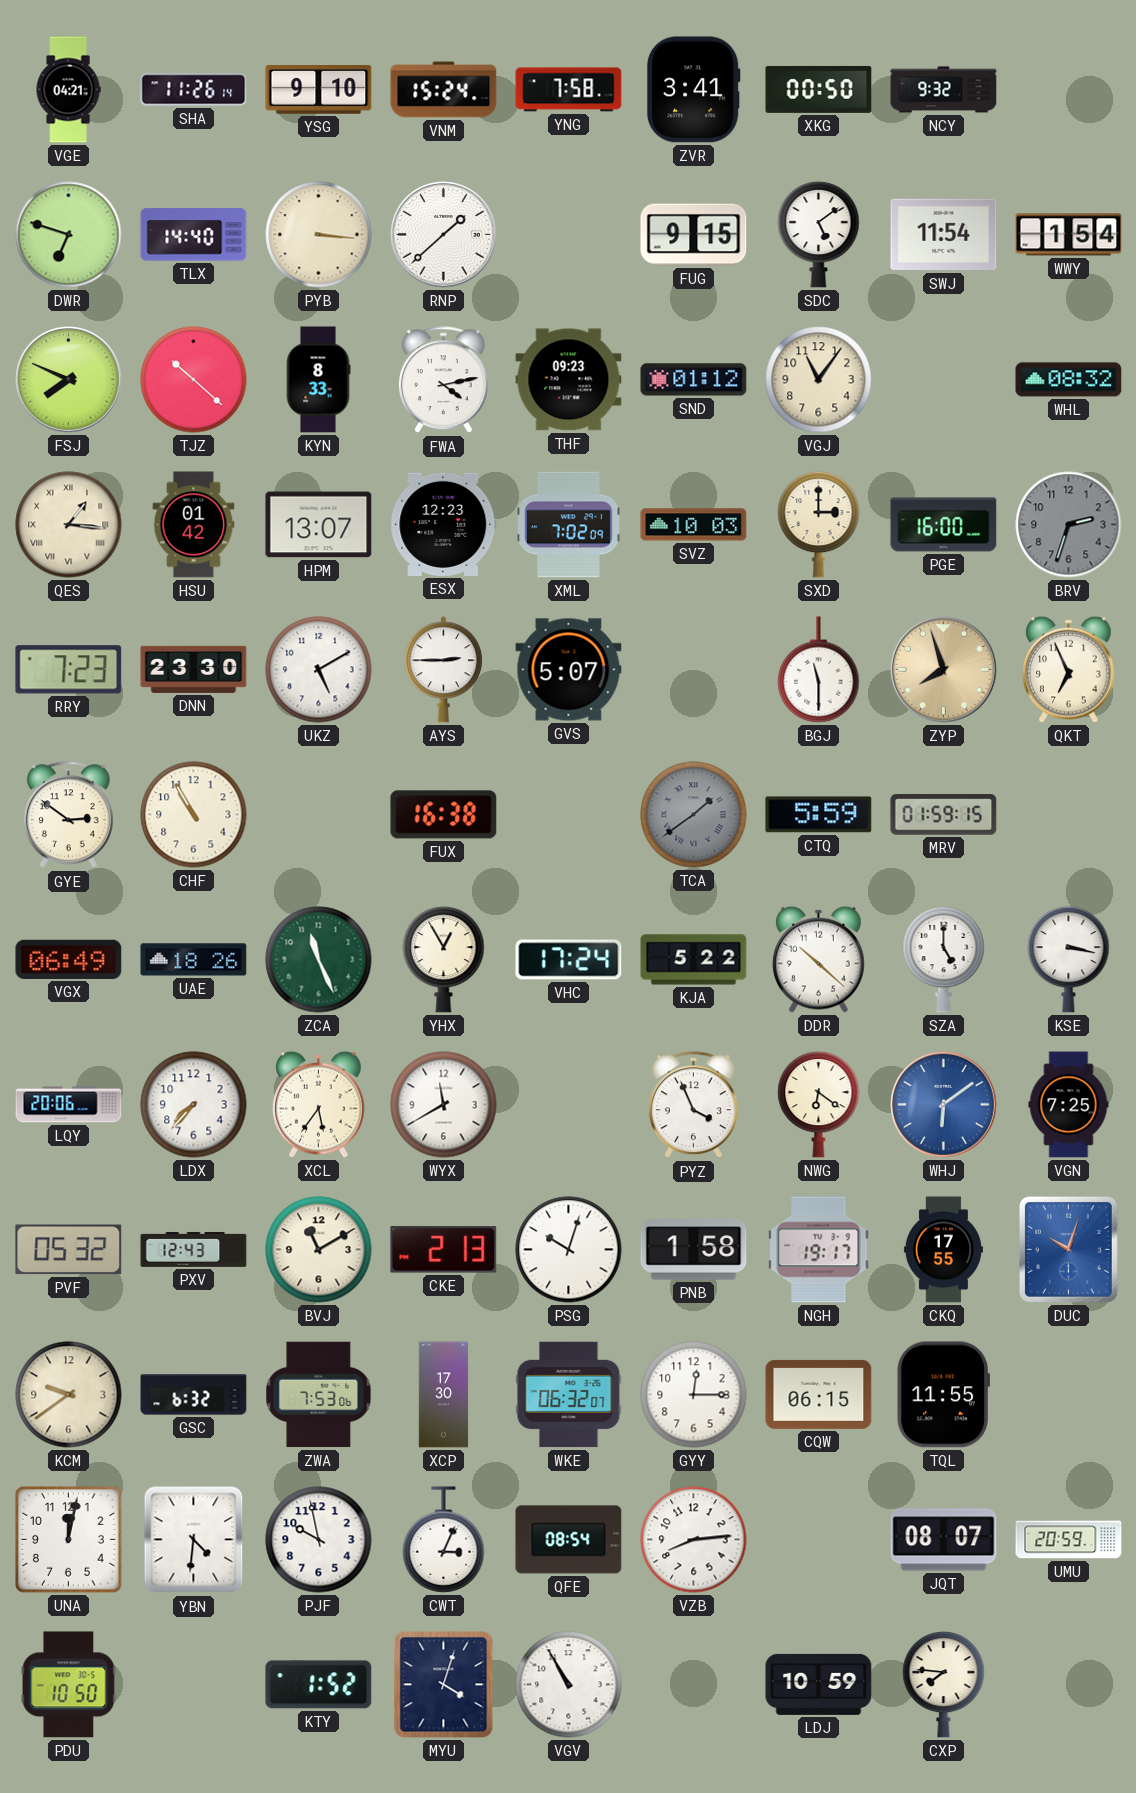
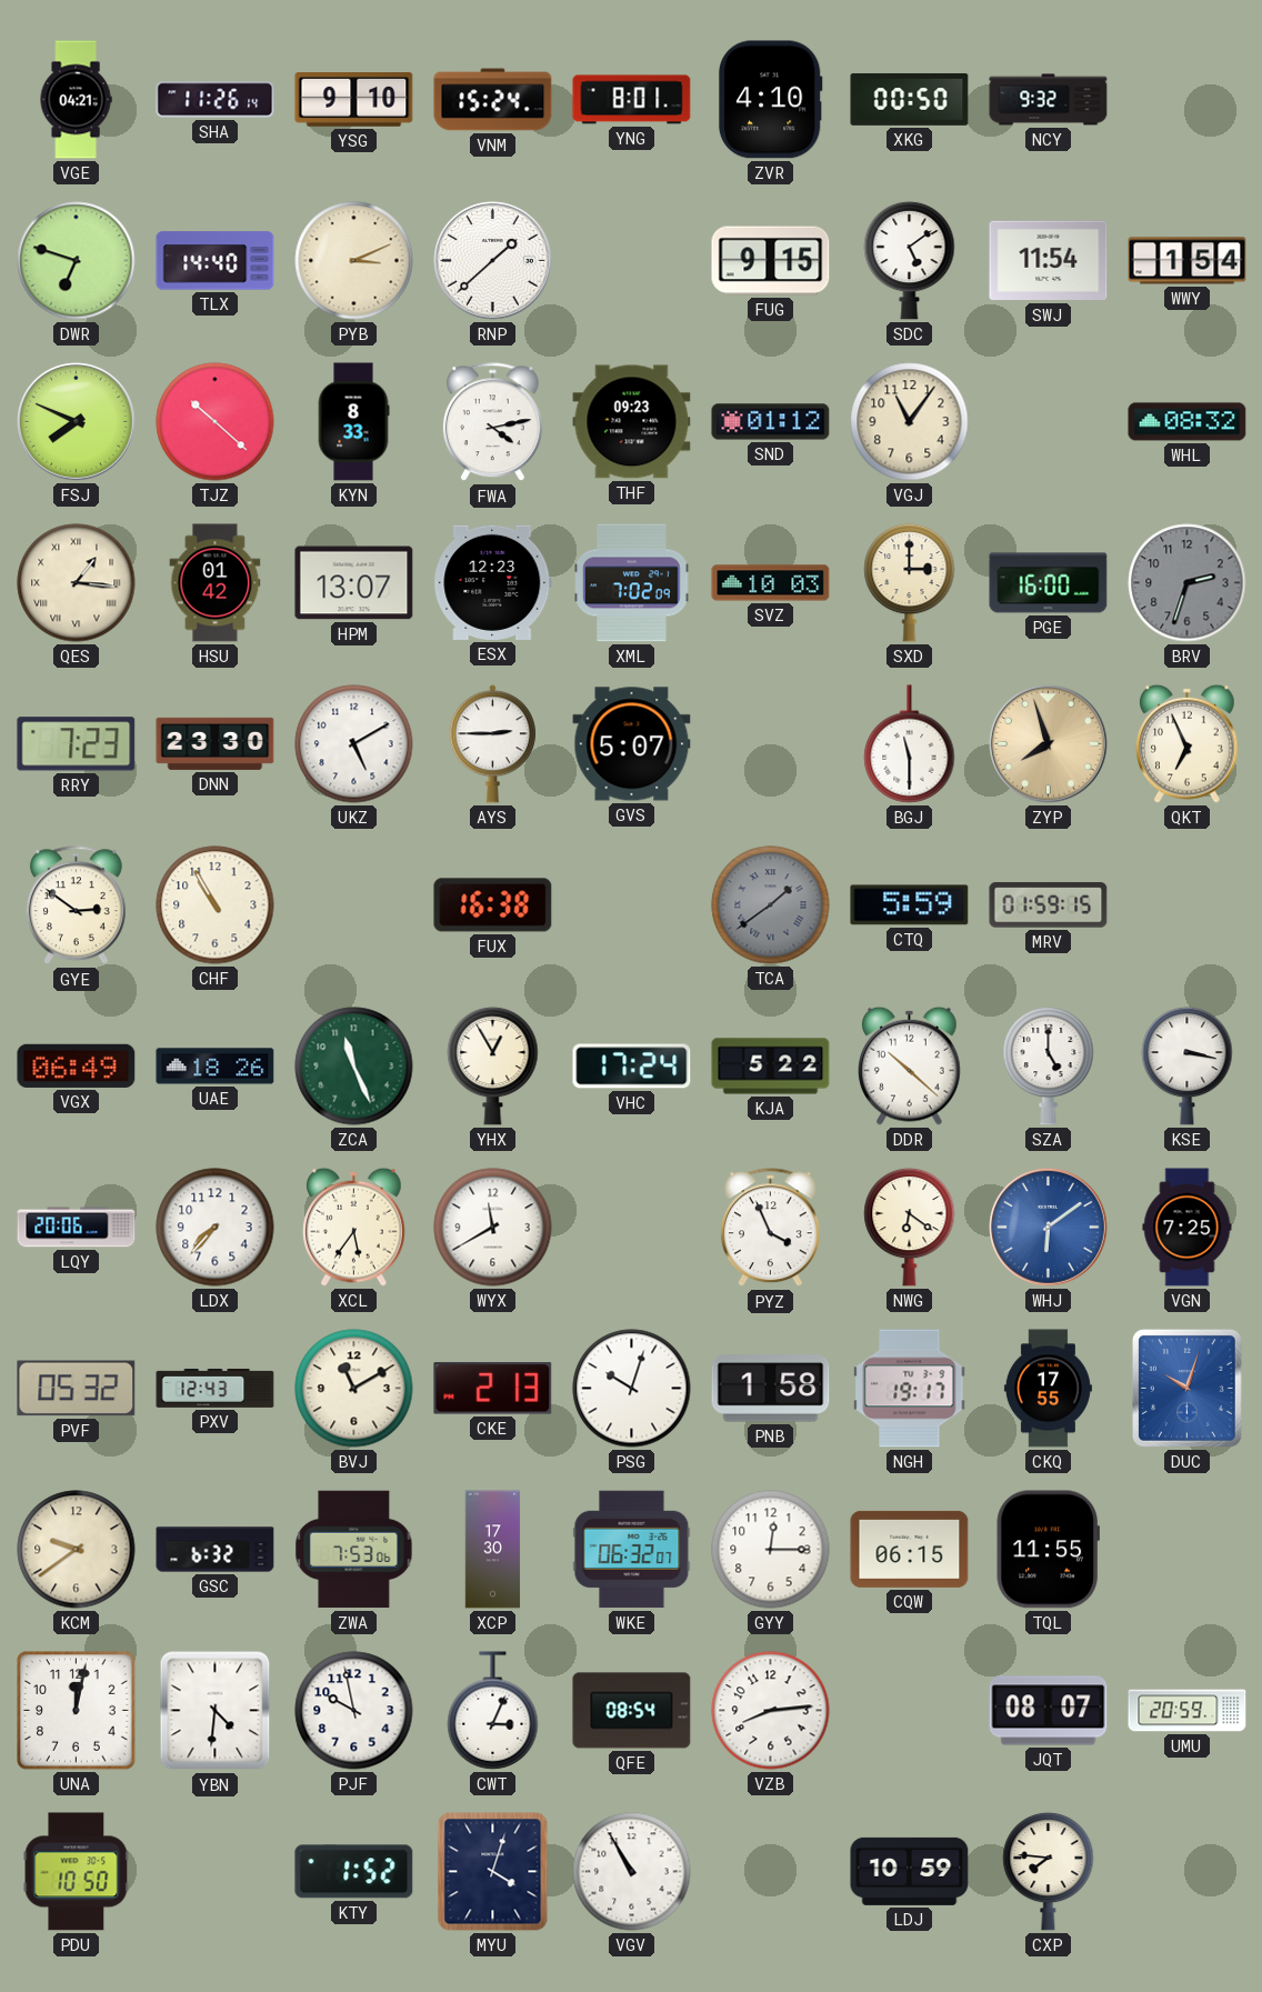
YNG: 7:58 -> 8:01 (632, 100)
ZVR: 3:41 -> 4:10 (770, 100)
PYB: 3:16 -> 3:11 (354, 261)
